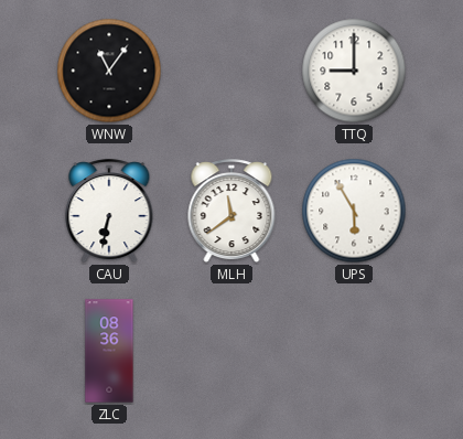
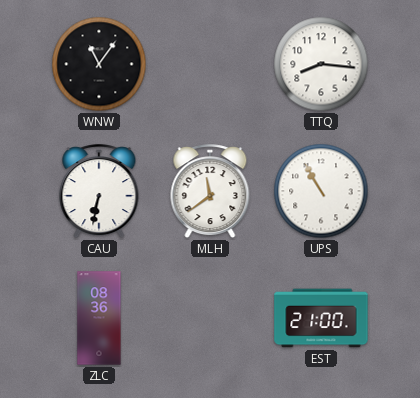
TTQ: 9:00 -> 8:16 (321, 64)
UPS: 5:55 -> 10:55 (321, 191)
EST: none -> 21:00 (321, 318)
